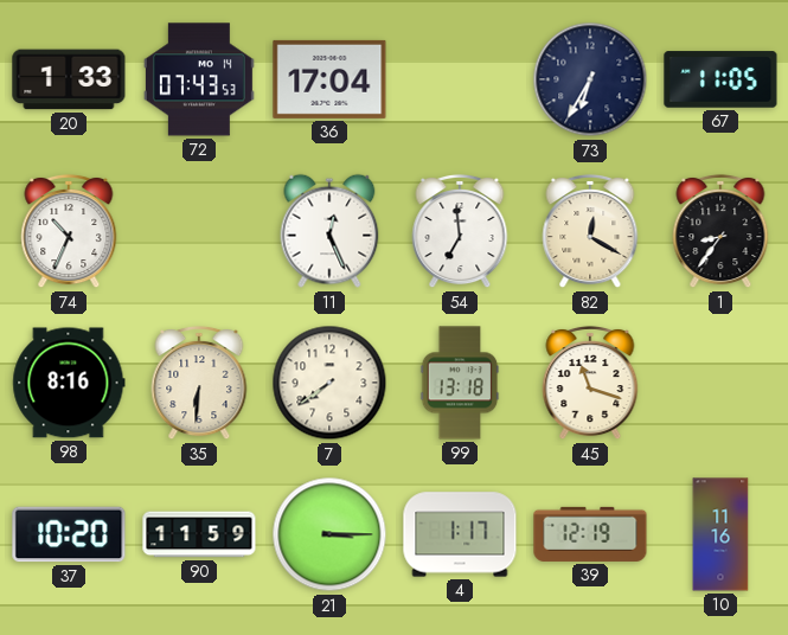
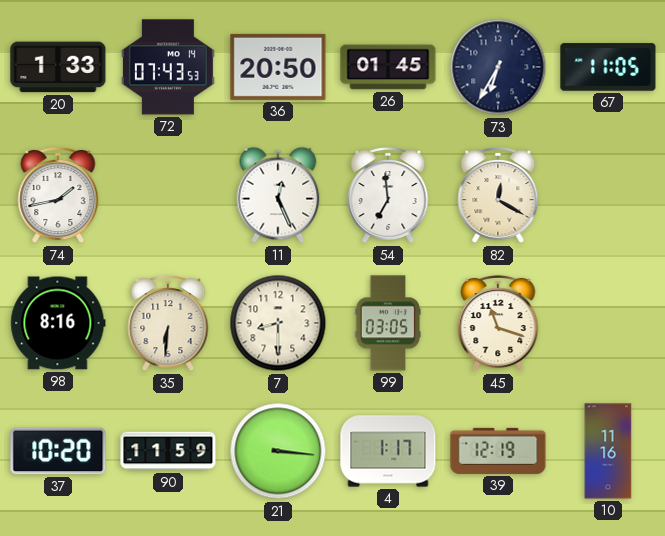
36: 17:04 -> 20:50 (278, 67)
26: none -> 01:45 (388, 67)
74: 10:34 -> 1:43 (58, 195)
1: 8:36 -> none (720, 231)
7: 7:39 -> 8:30 (278, 323)
99: 13:18 -> 03:05 (388, 323)
21: 3:15 -> 3:16 (278, 451)
